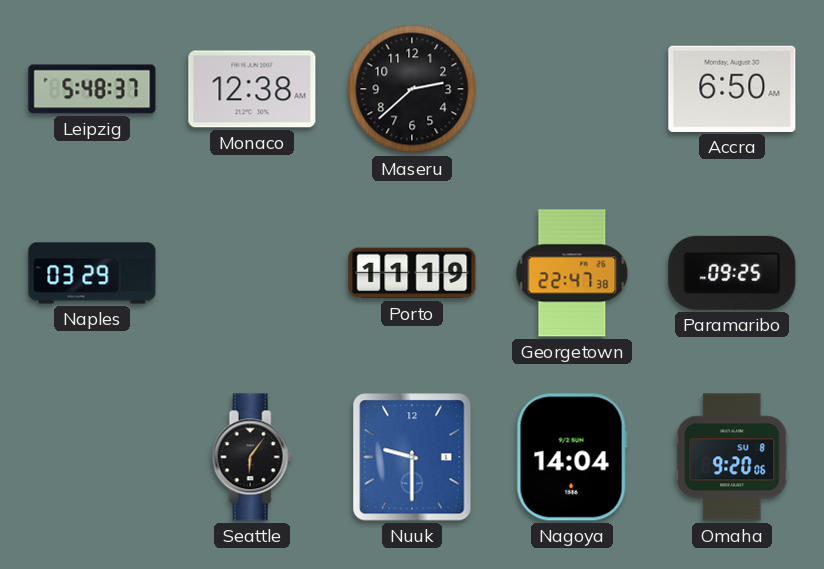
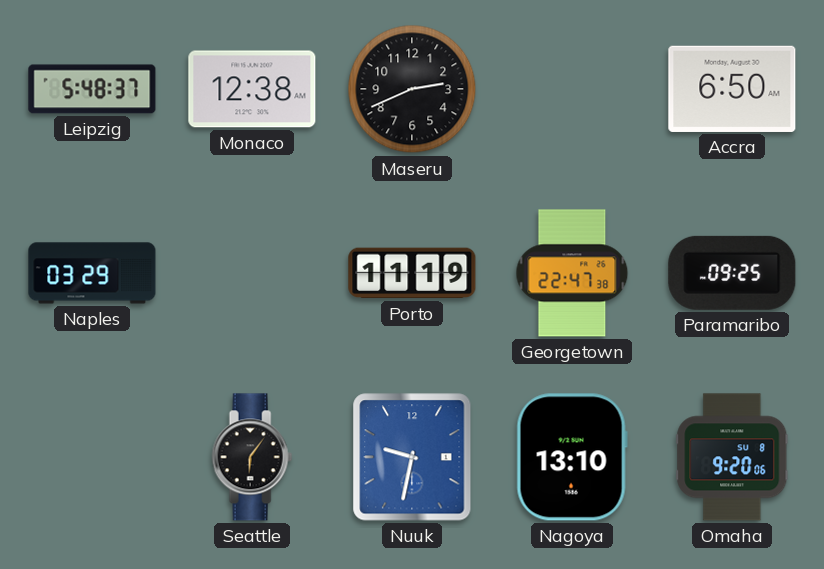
Maseru: 2:38 -> 2:41 (412, 89)
Nuuk: 9:30 -> 9:32 (412, 457)
Nagoya: 14:04 -> 13:10 (572, 457)
